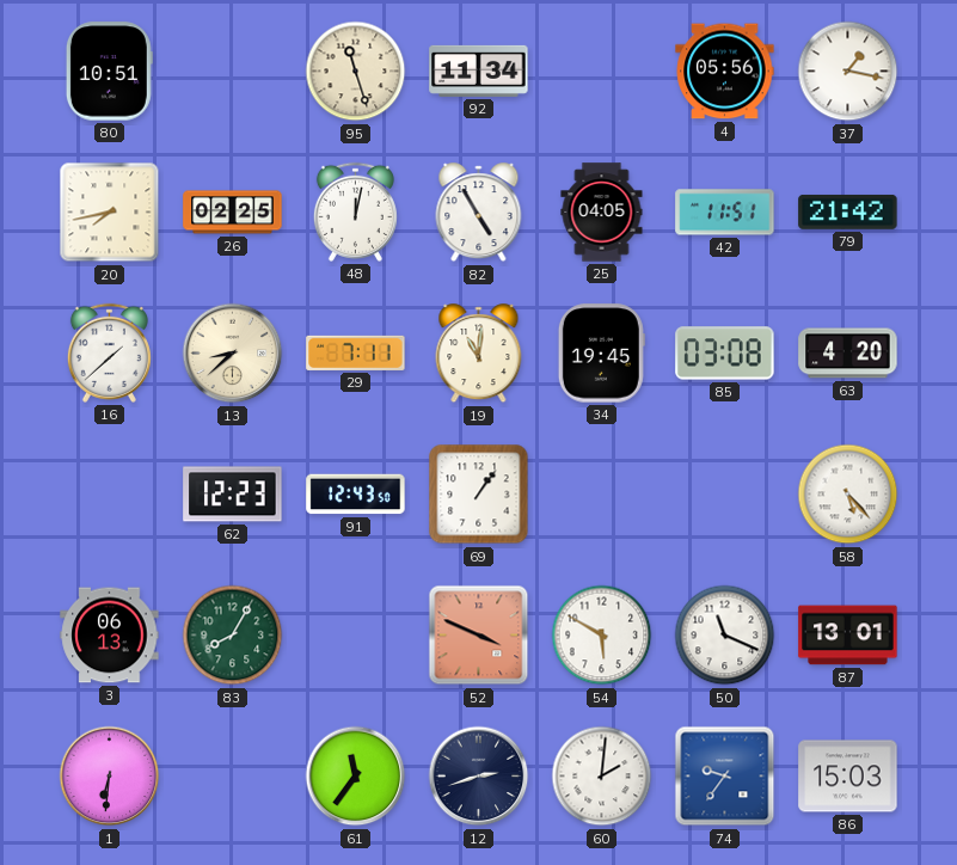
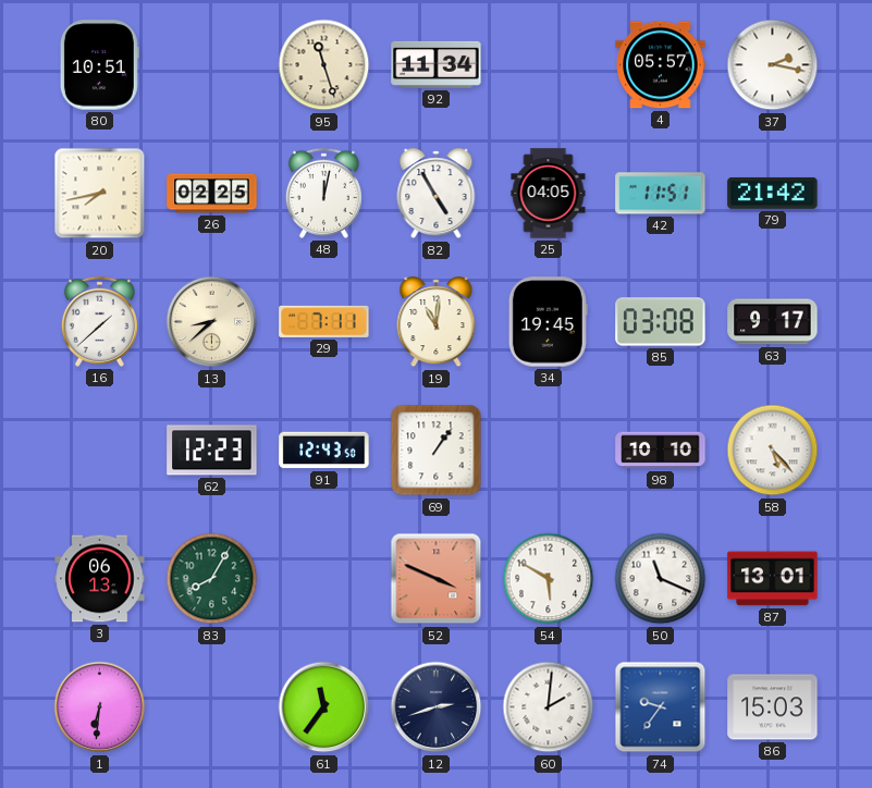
4: 05:56 -> 05:57 (661, 65)
37: 1:17 -> 2:17 (773, 65)
63: 4:20 -> 9:17 (773, 322)
98: none -> 10:10 (661, 451)
